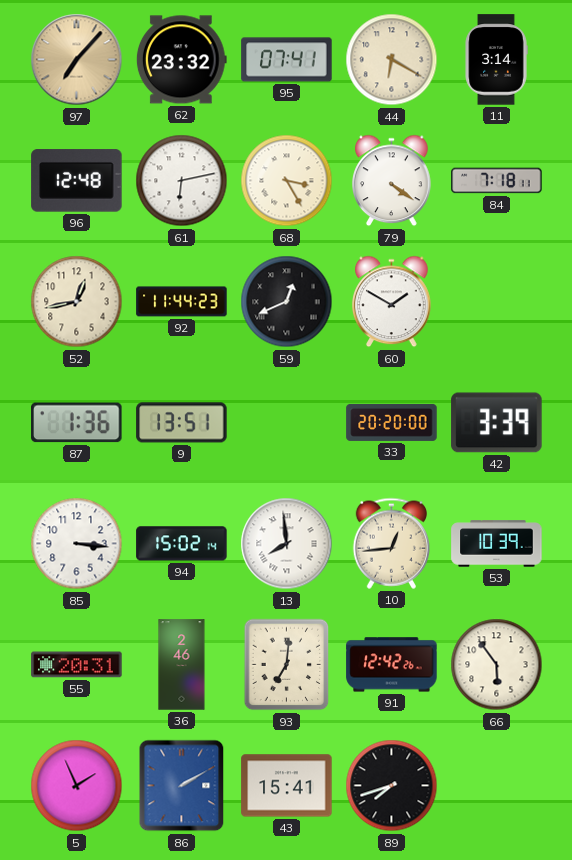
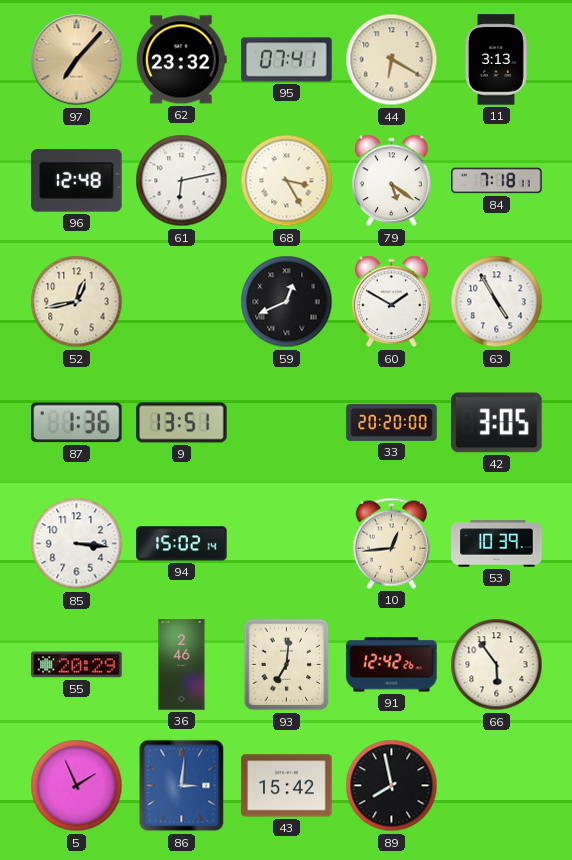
11: 3:14 -> 3:13 (496, 60)
79: 4:21 -> 5:21 (392, 181)
92: 11:44 -> none (182, 302)
63: none -> 4:55 (497, 302)
42: 3:39 -> 3:05 (497, 423)
13: 7:59 -> none (287, 544)
55: 20:31 -> 20:29 (77, 665)
86: 2:10 -> 3:01 (182, 786)
43: 15:41 -> 15:42 (287, 786)
89: 7:42 -> 7:58 (392, 786)
